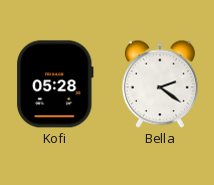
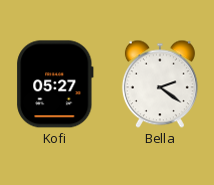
Kofi: 05:28 -> 05:27 (55, 84)
